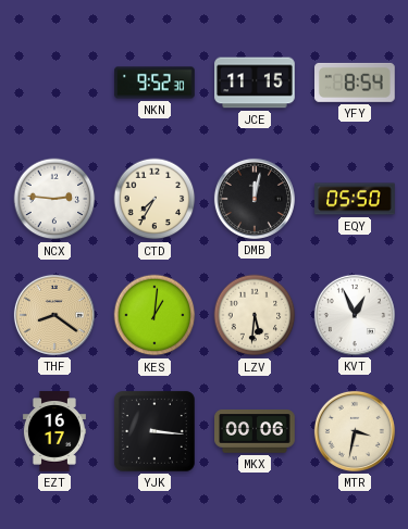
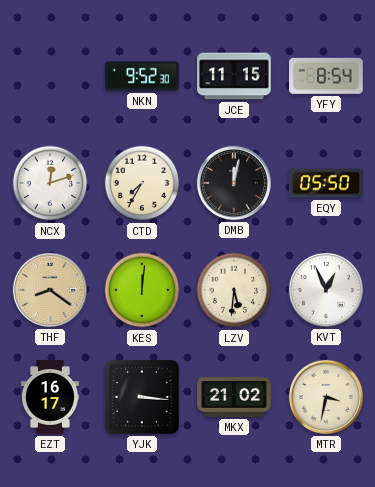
NCX: 2:46 -> 12:12 (50, 183)
KES: 1:01 -> 12:01 (142, 290)
MKX: 00:06 -> 21:02 (234, 397)
